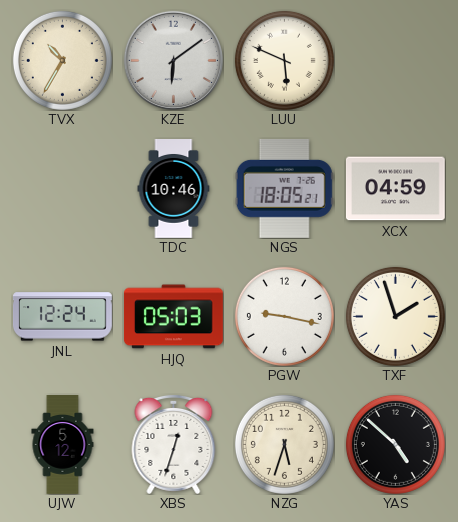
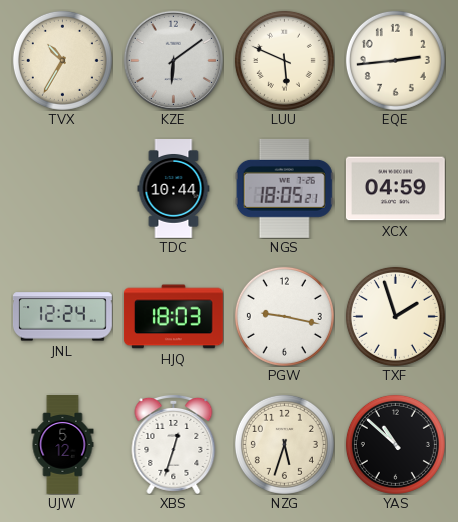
EQE: none -> 2:44 (395, 60)
TDC: 10:46 -> 10:44 (174, 189)
HJQ: 05:03 -> 18:03 (173, 317)
YAS: 4:52 -> 10:52 (395, 444)
